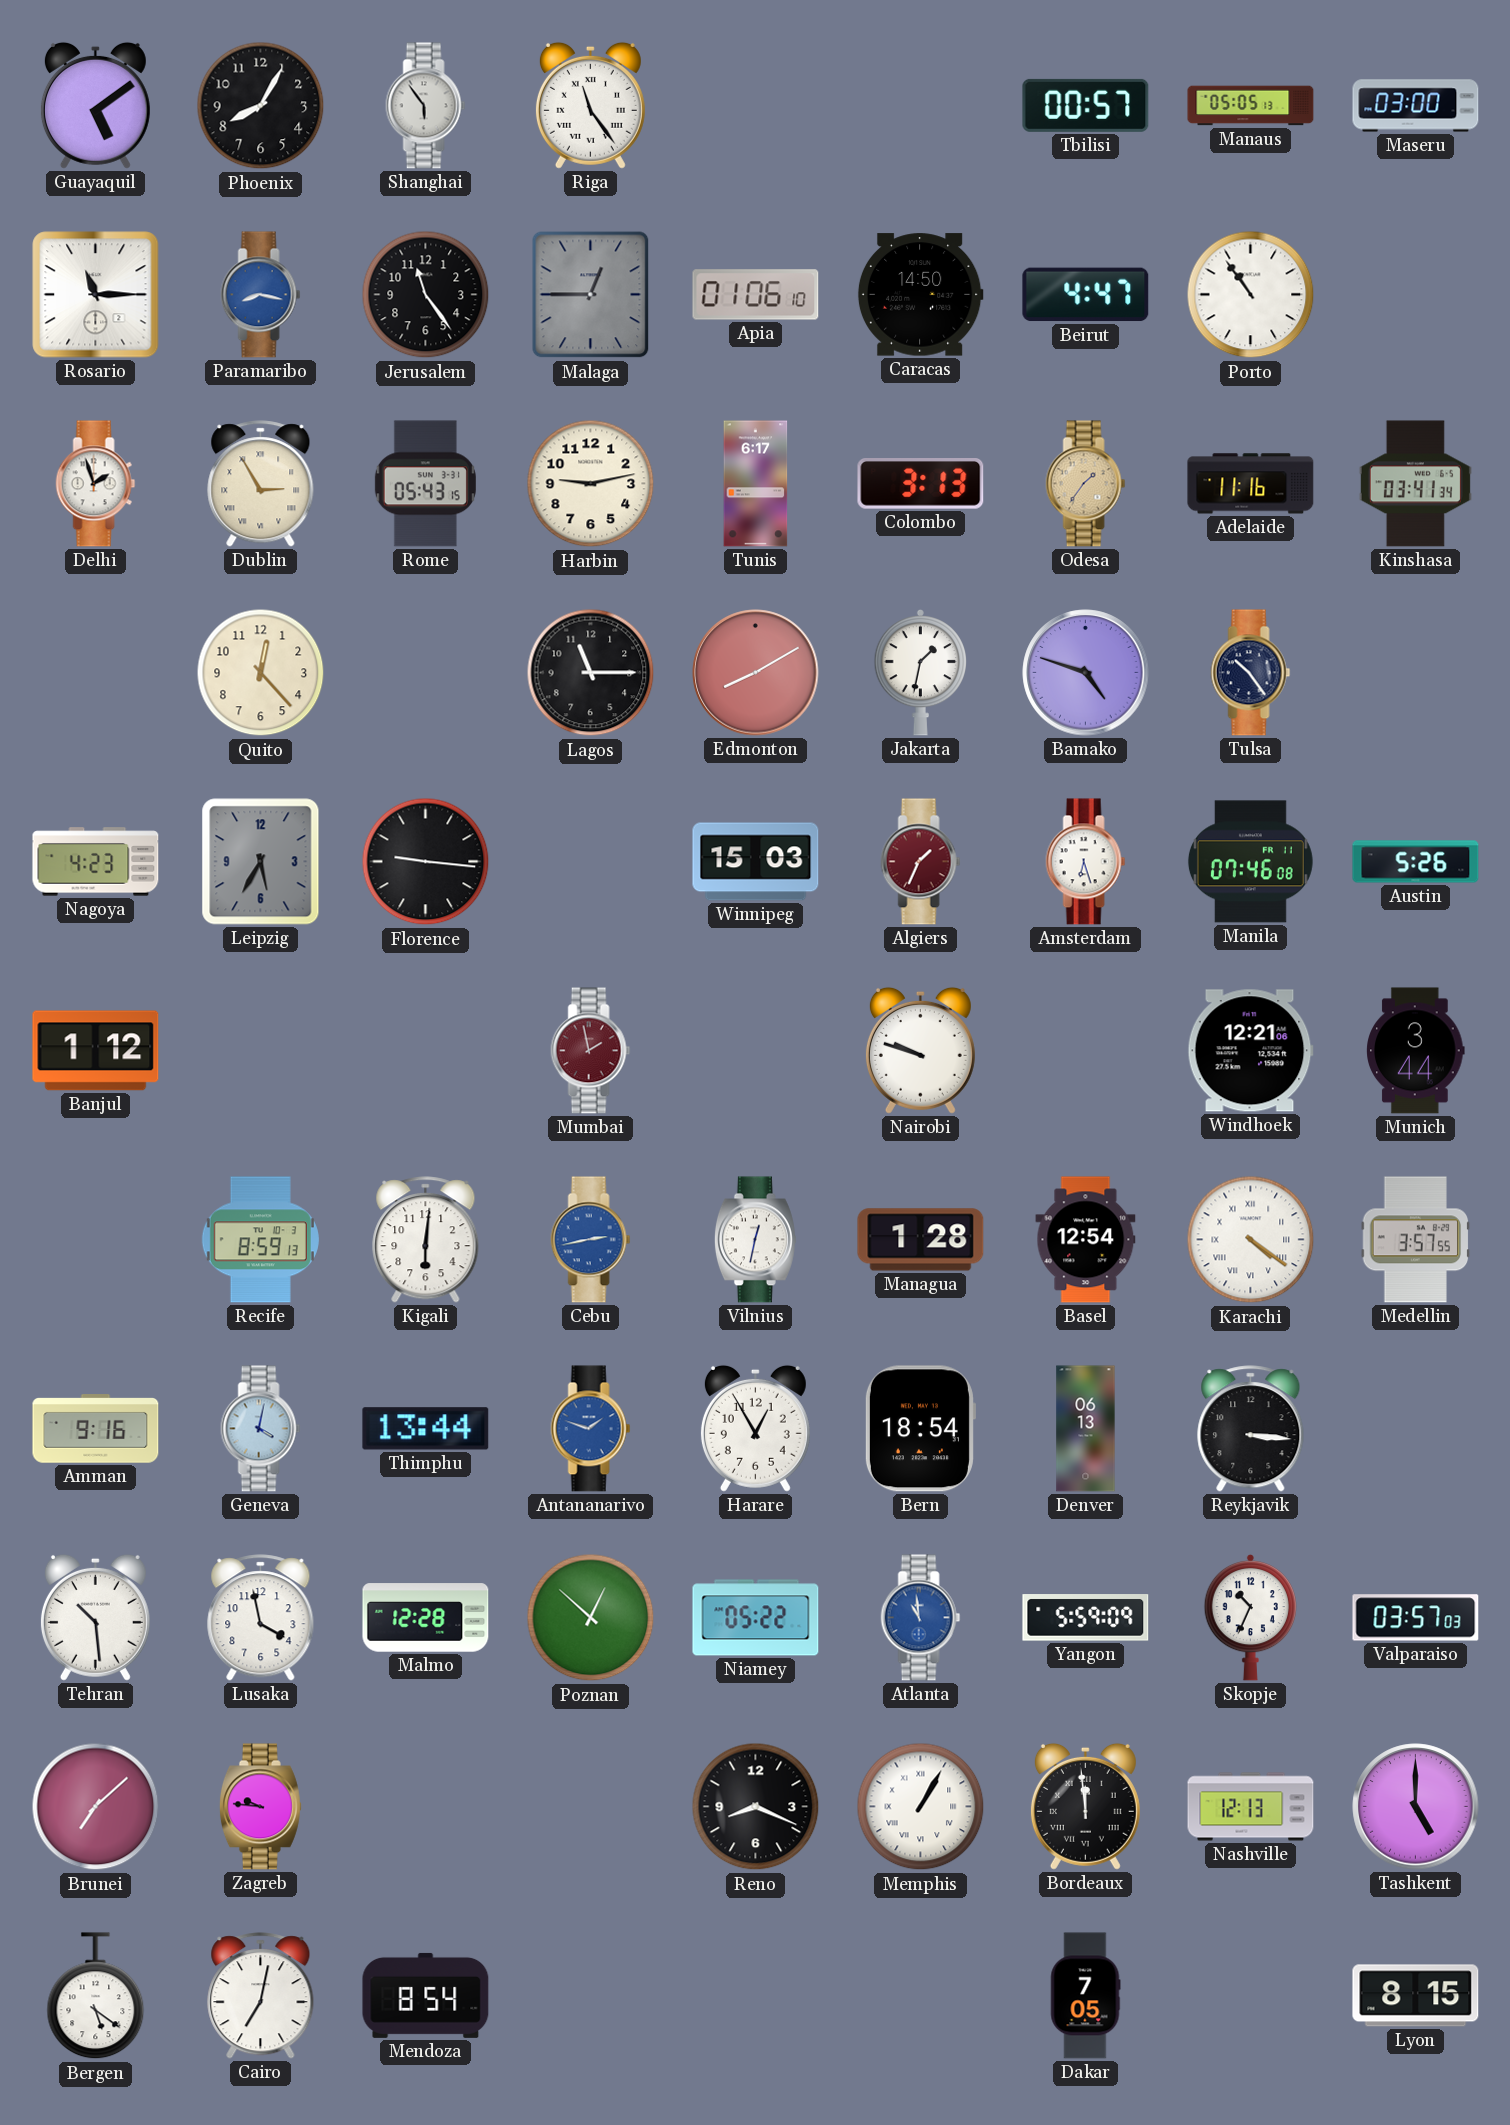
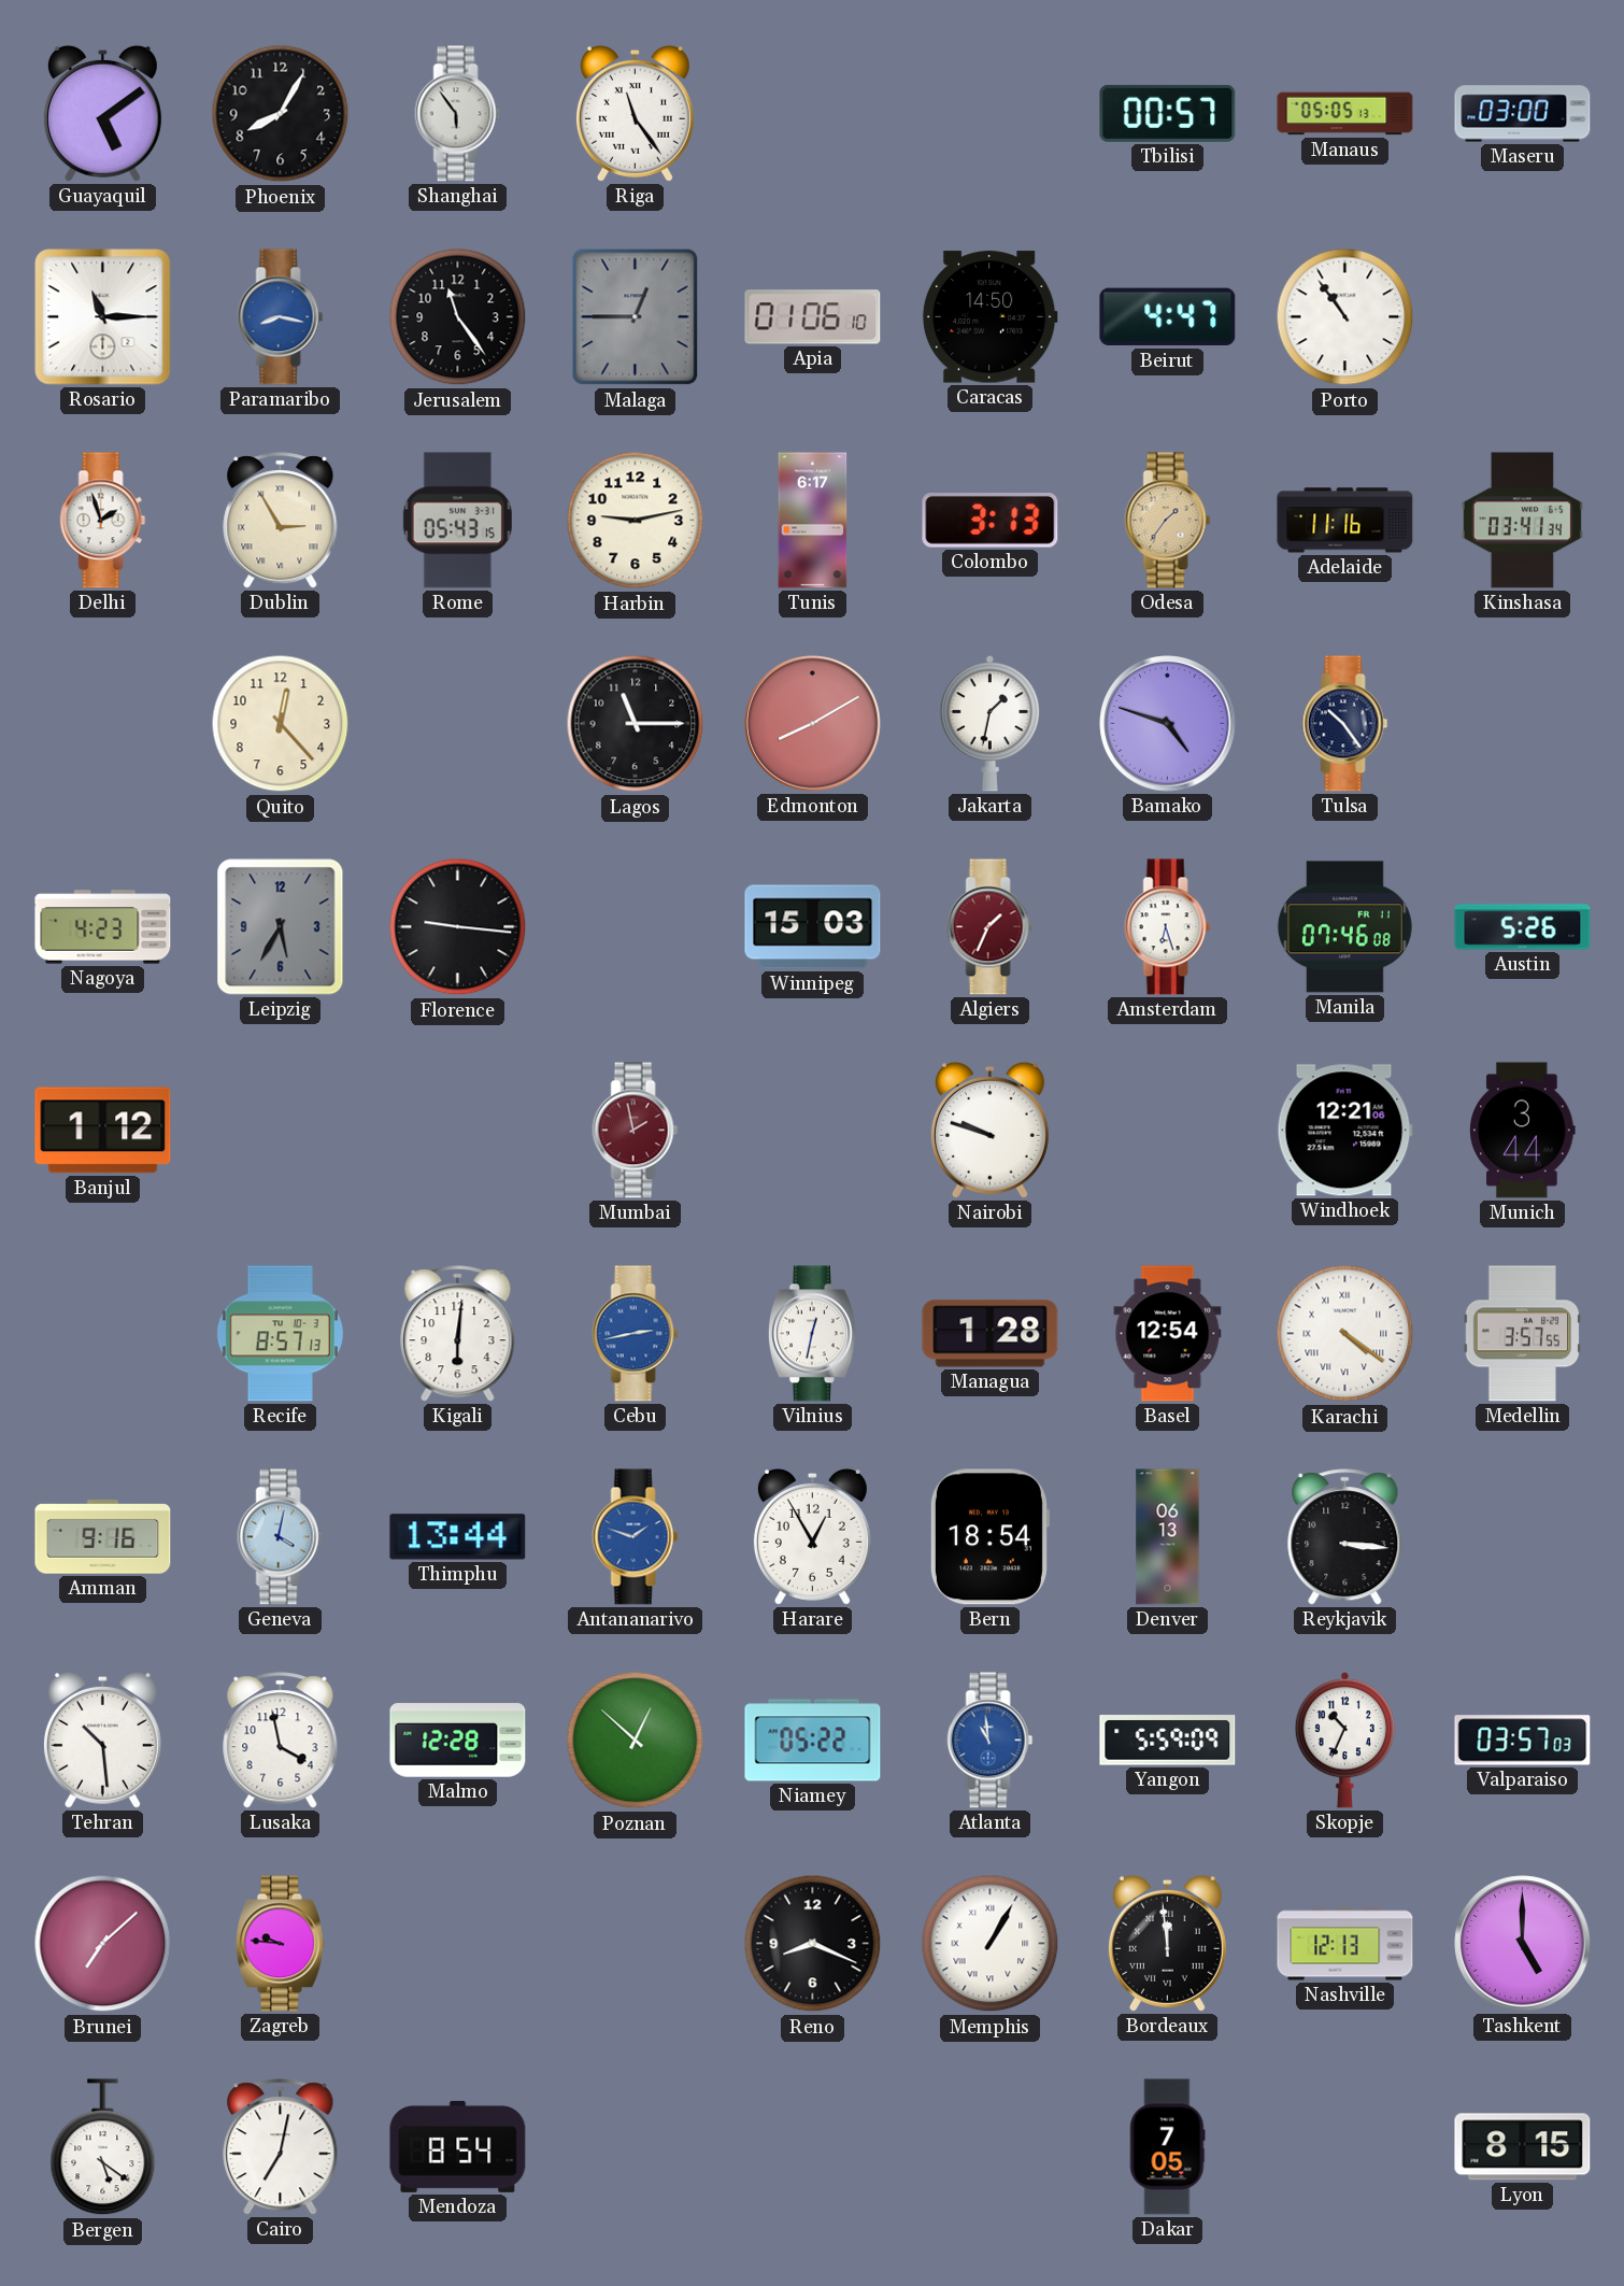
Recife: 8:59 -> 8:57 (280, 1334)
